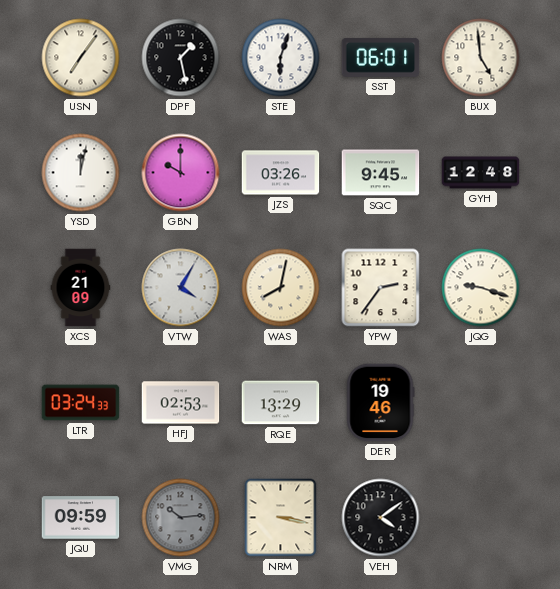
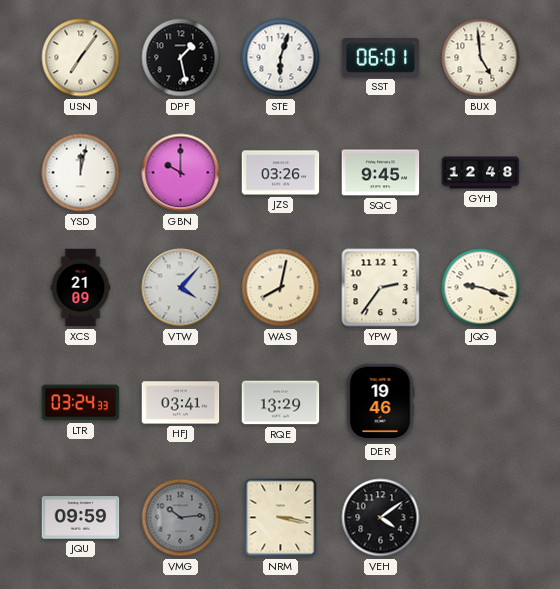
VTW: 4:05 -> 4:07 (181, 288)
HFJ: 02:53 -> 03:41 (181, 403)
